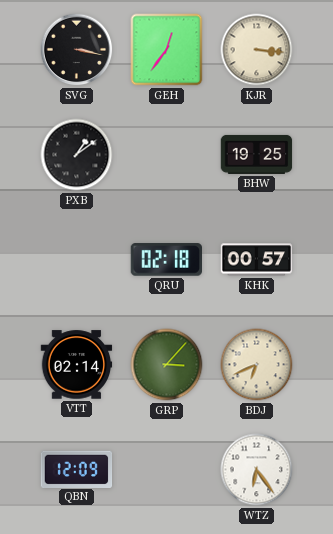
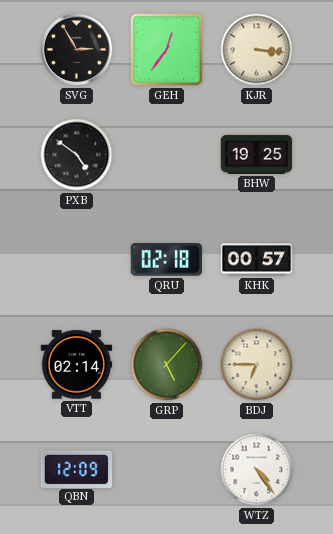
SVG: 3:17 -> 2:55 (77, 50)
PXB: 1:09 -> 4:51 (77, 155)
GRP: 3:07 -> 5:07 (167, 365)
BDJ: 6:41 -> 6:45 (257, 365)
WTZ: 6:24 -> 4:24 (257, 470)
